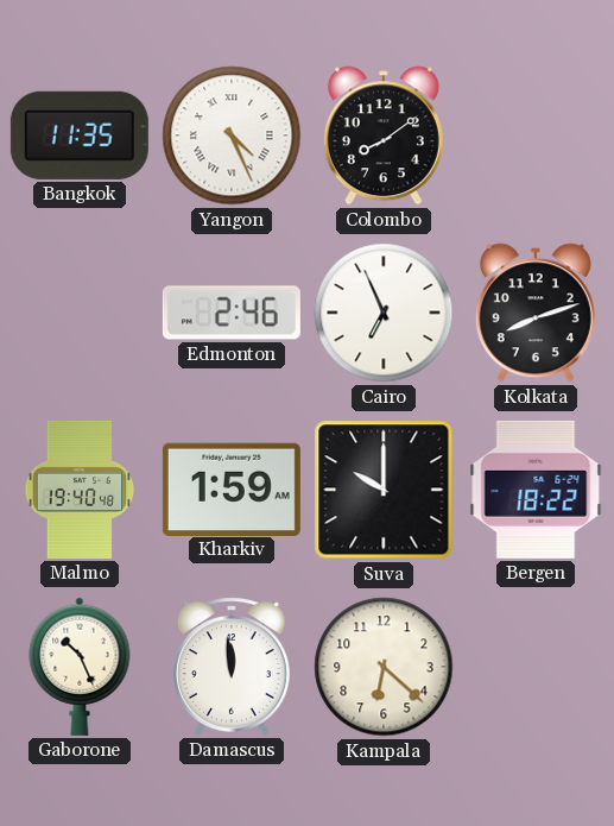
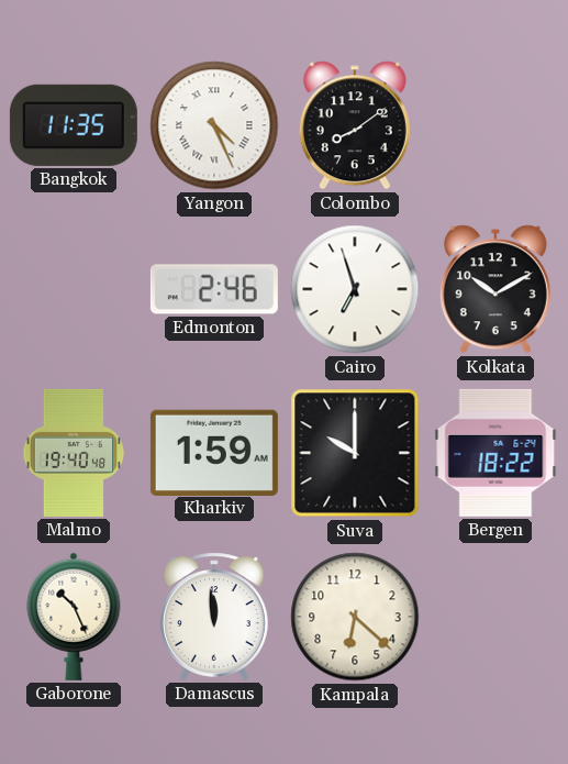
Cairo: 6:56 -> 6:57 (355, 289)
Kolkata: 8:12 -> 10:10 (495, 289)
